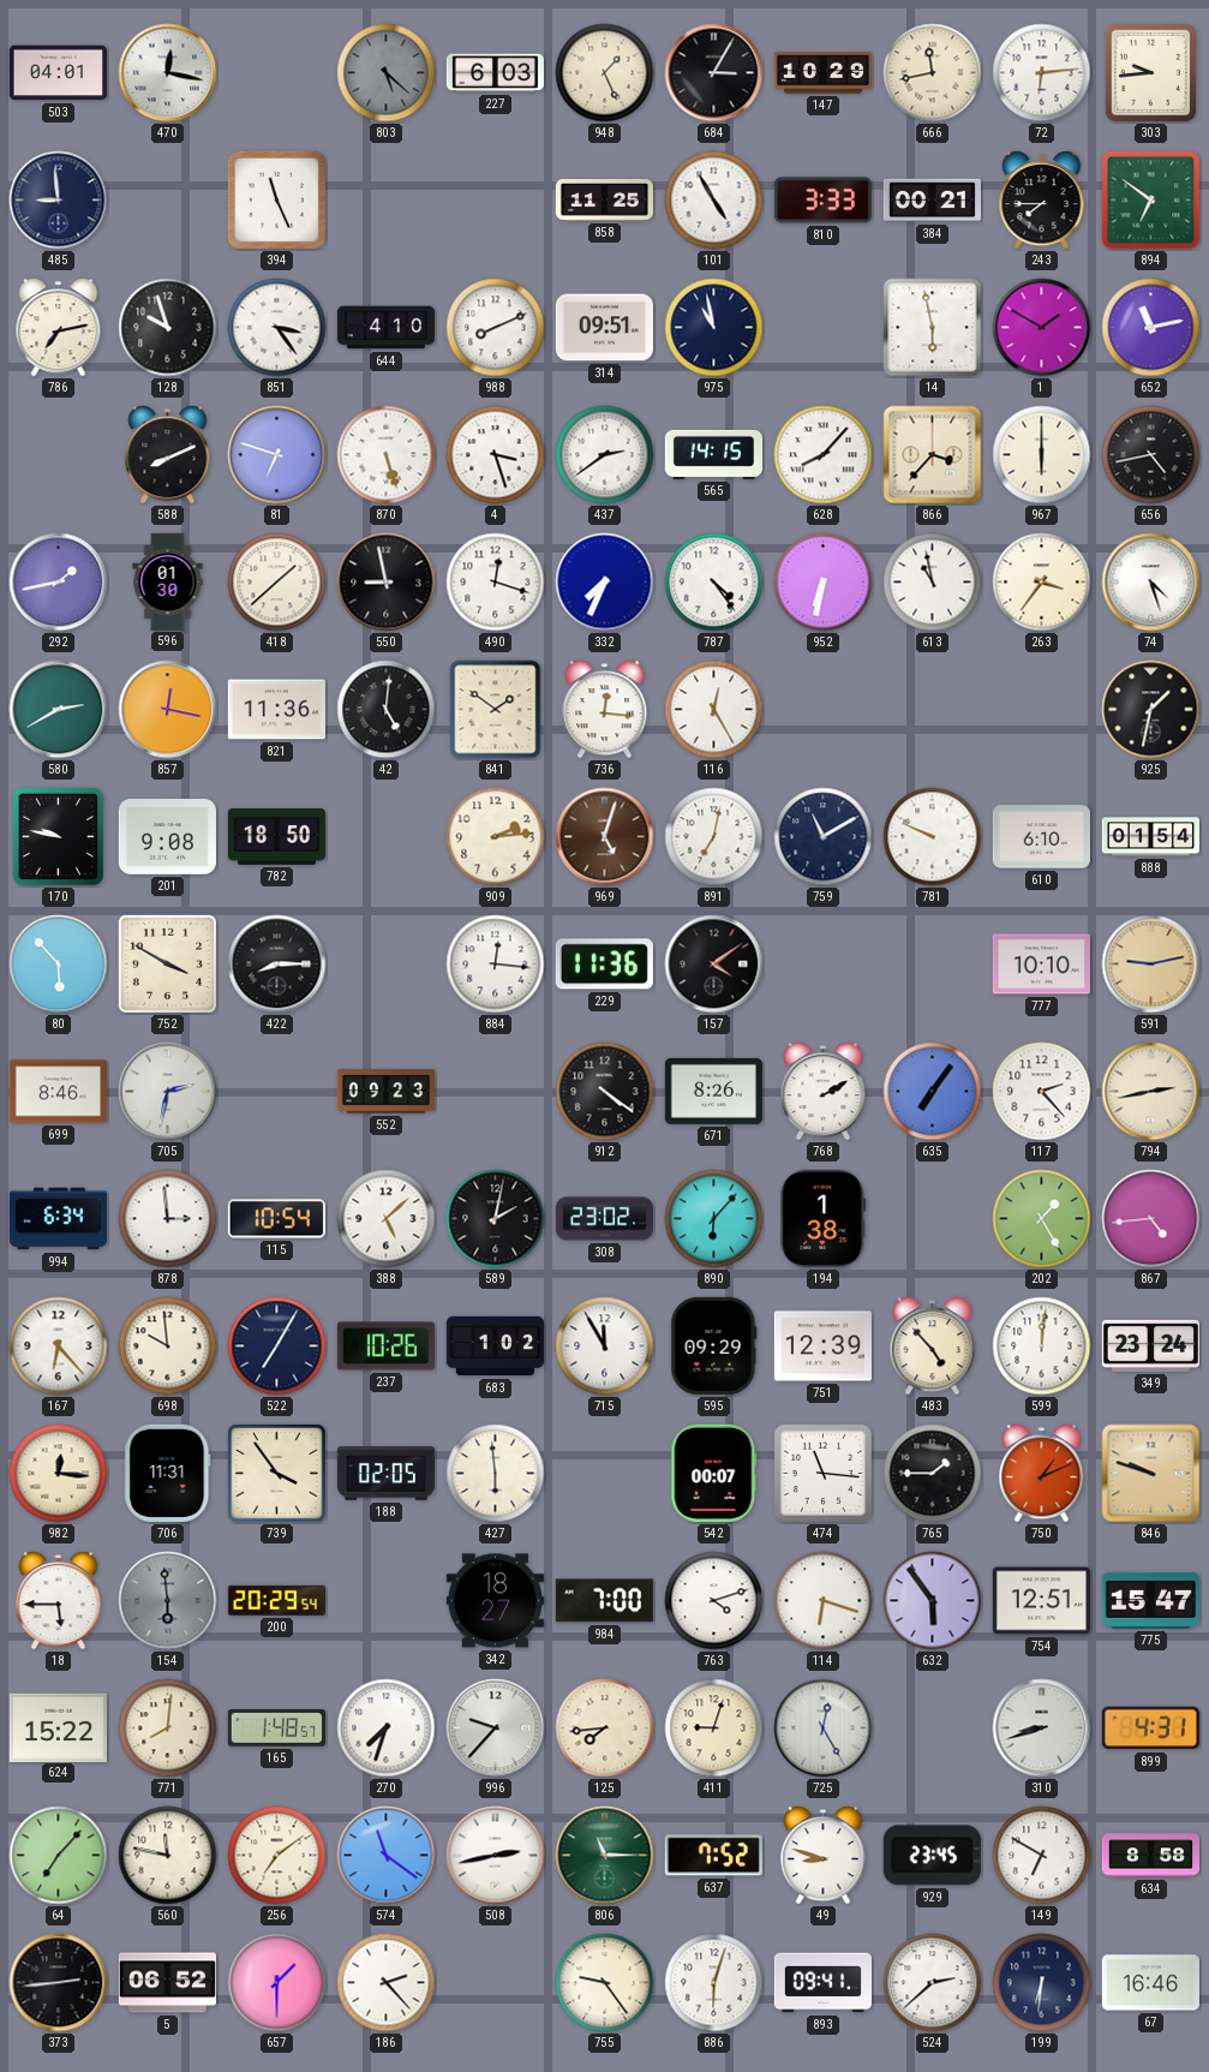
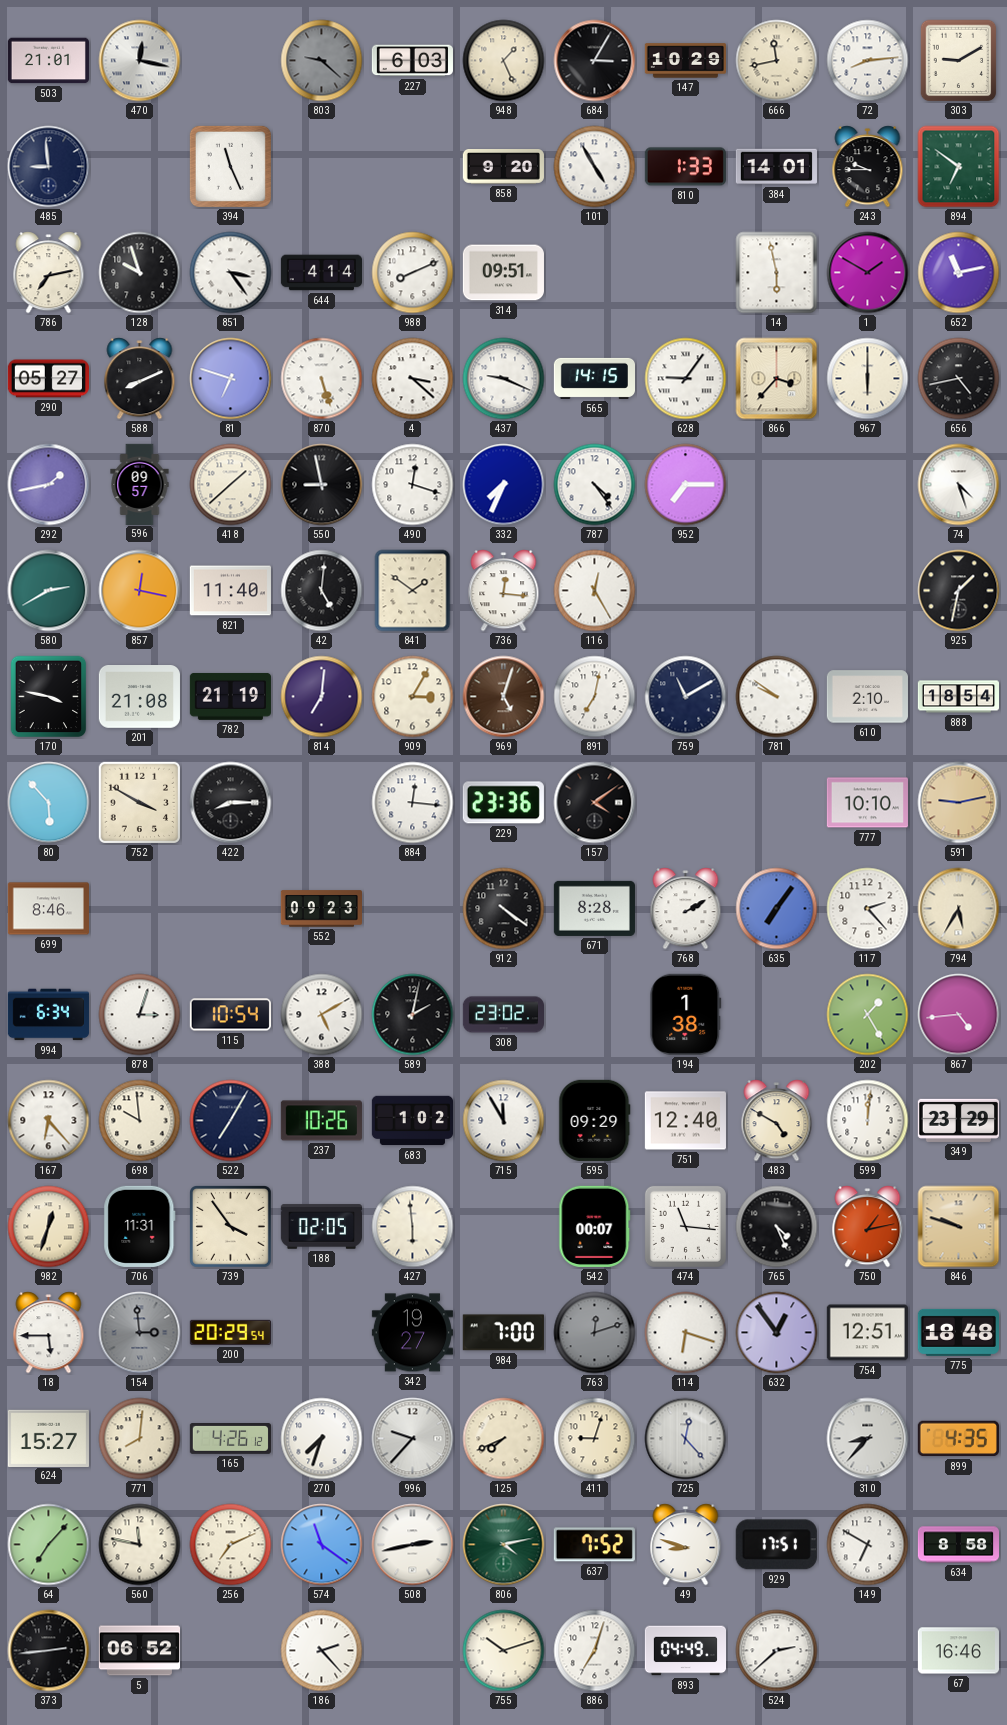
503: 04:01 -> 21:01 (48, 61)
803: 5:22 -> 9:22 (322, 61)
72: 6:14 -> 8:14 (868, 61)
303: 9:44 -> 9:10 (959, 61)
858: 11:25 -> 9:20 (503, 167)
810: 3:33 -> 1:33 (685, 167)
384: 00:21 -> 14:01 (776, 167)
243: 7:45 -> 9:45 (868, 167)
644: 4:10 -> 4:14 (321, 273)
975: 10:58 -> none (714, 328)
290: none -> 05:27 (48, 379)
4: 3:27 -> 3:22 (413, 379)
437: 2:39 -> 9:19 (504, 379)
628: 8:07 -> 9:06 (686, 379)
596: 01:30 -> 09:57 (140, 484)
952: 6:32 -> 7:15 (686, 485)
613: 10:58 -> none (933, 583)
263: 3:36 -> none (1042, 583)
821: 11:36 -> 11:40 (230, 591)
170: 9:47 -> 3:47 (49, 697)
201: 9:08 -> 21:08 (139, 697)
782: 18:50 -> 21:19 (230, 696)
814: none -> 7:01 (322, 697)
909: 2:14 -> 3:05 (413, 697)
781: 9:49 -> 9:51 (777, 697)
610: 6:10 -> 2:10 (867, 697)
888: 01:54 -> 18:54 (958, 697)
229: 11:36 -> 23:36 (503, 803)
705: 2:32 -> none (168, 1092)
671: 8:26 -> 8:28 (594, 908)
794: 2:43 -> 5:35 (959, 909)
878: 2:59 -> 3:03 (140, 1015)
388: 5:08 -> 5:10 (322, 1015)
890: 6:07 -> none (714, 1219)
751: 12:39 -> 12:40 (685, 1121)
483: 4:53 -> 4:50 (777, 1121)
349: 23:24 -> 23:29 (958, 1120)
982: 12:16 -> 12:33 (49, 1227)
765: 1:45 -> 4:26 (777, 1227)
750: 1:11 -> 1:13 (868, 1227)
154: 5:59 -> 2:59 (140, 1333)
342: 18:27 -> 19:27 (412, 1333)
763: 4:12 -> 12:12 (595, 1333)
763 dial: white -> grey (595, 1333)
632: 5:54 -> 12:54 (777, 1333)
775: 15:47 -> 18:48 (958, 1332)
624: 15:22 -> 15:27 (48, 1438)
165: 1:48 -> 4:26 (230, 1439)
125: 7:44 -> 7:41 (504, 1439)
725: 12:25 -> 12:23 (686, 1439)
310: 8:42 -> 8:37 (868, 1439)
899: 4:31 -> 4:35 (958, 1439)
256: 7:09 -> 7:11 (231, 1545)
806: 11:15 -> 4:13 (504, 1545)
929: 23:45 -> 17:51 (776, 1545)
657: 1:30 -> none (277, 1983)
755: 9:24 -> 10:12 (504, 1651)
886: 6:03 -> 7:03 (595, 1651)
893: 09:41 -> 04:49 (685, 1651)
199: 6:31 -> none (1042, 1983)
